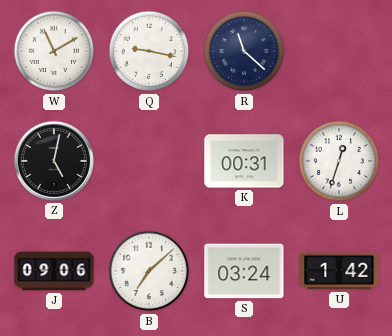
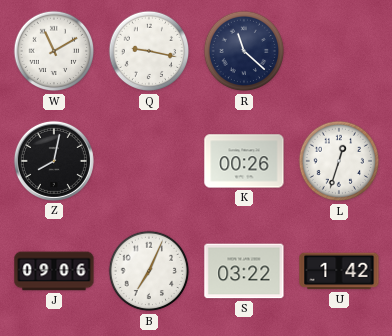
Z: 5:02 -> 8:02 (54, 161)
K: 00:31 -> 00:26 (244, 161)
B: 7:08 -> 7:04 (149, 271)
S: 03:24 -> 03:22 (244, 271)
